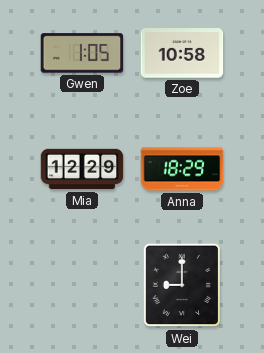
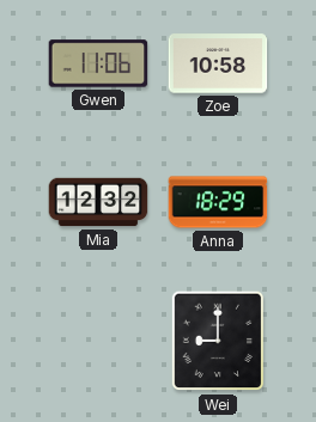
Gwen: 1:05 -> 11:06 (98, 63)
Mia: 12:29 -> 12:32 (98, 202)
